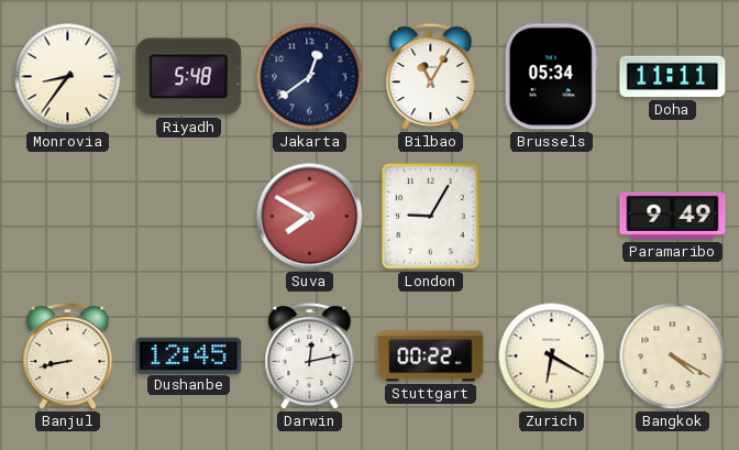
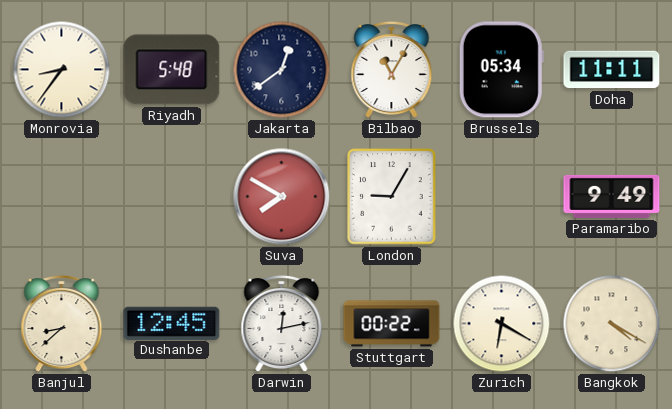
Banjul: 8:43 -> 8:38 (62, 324)
